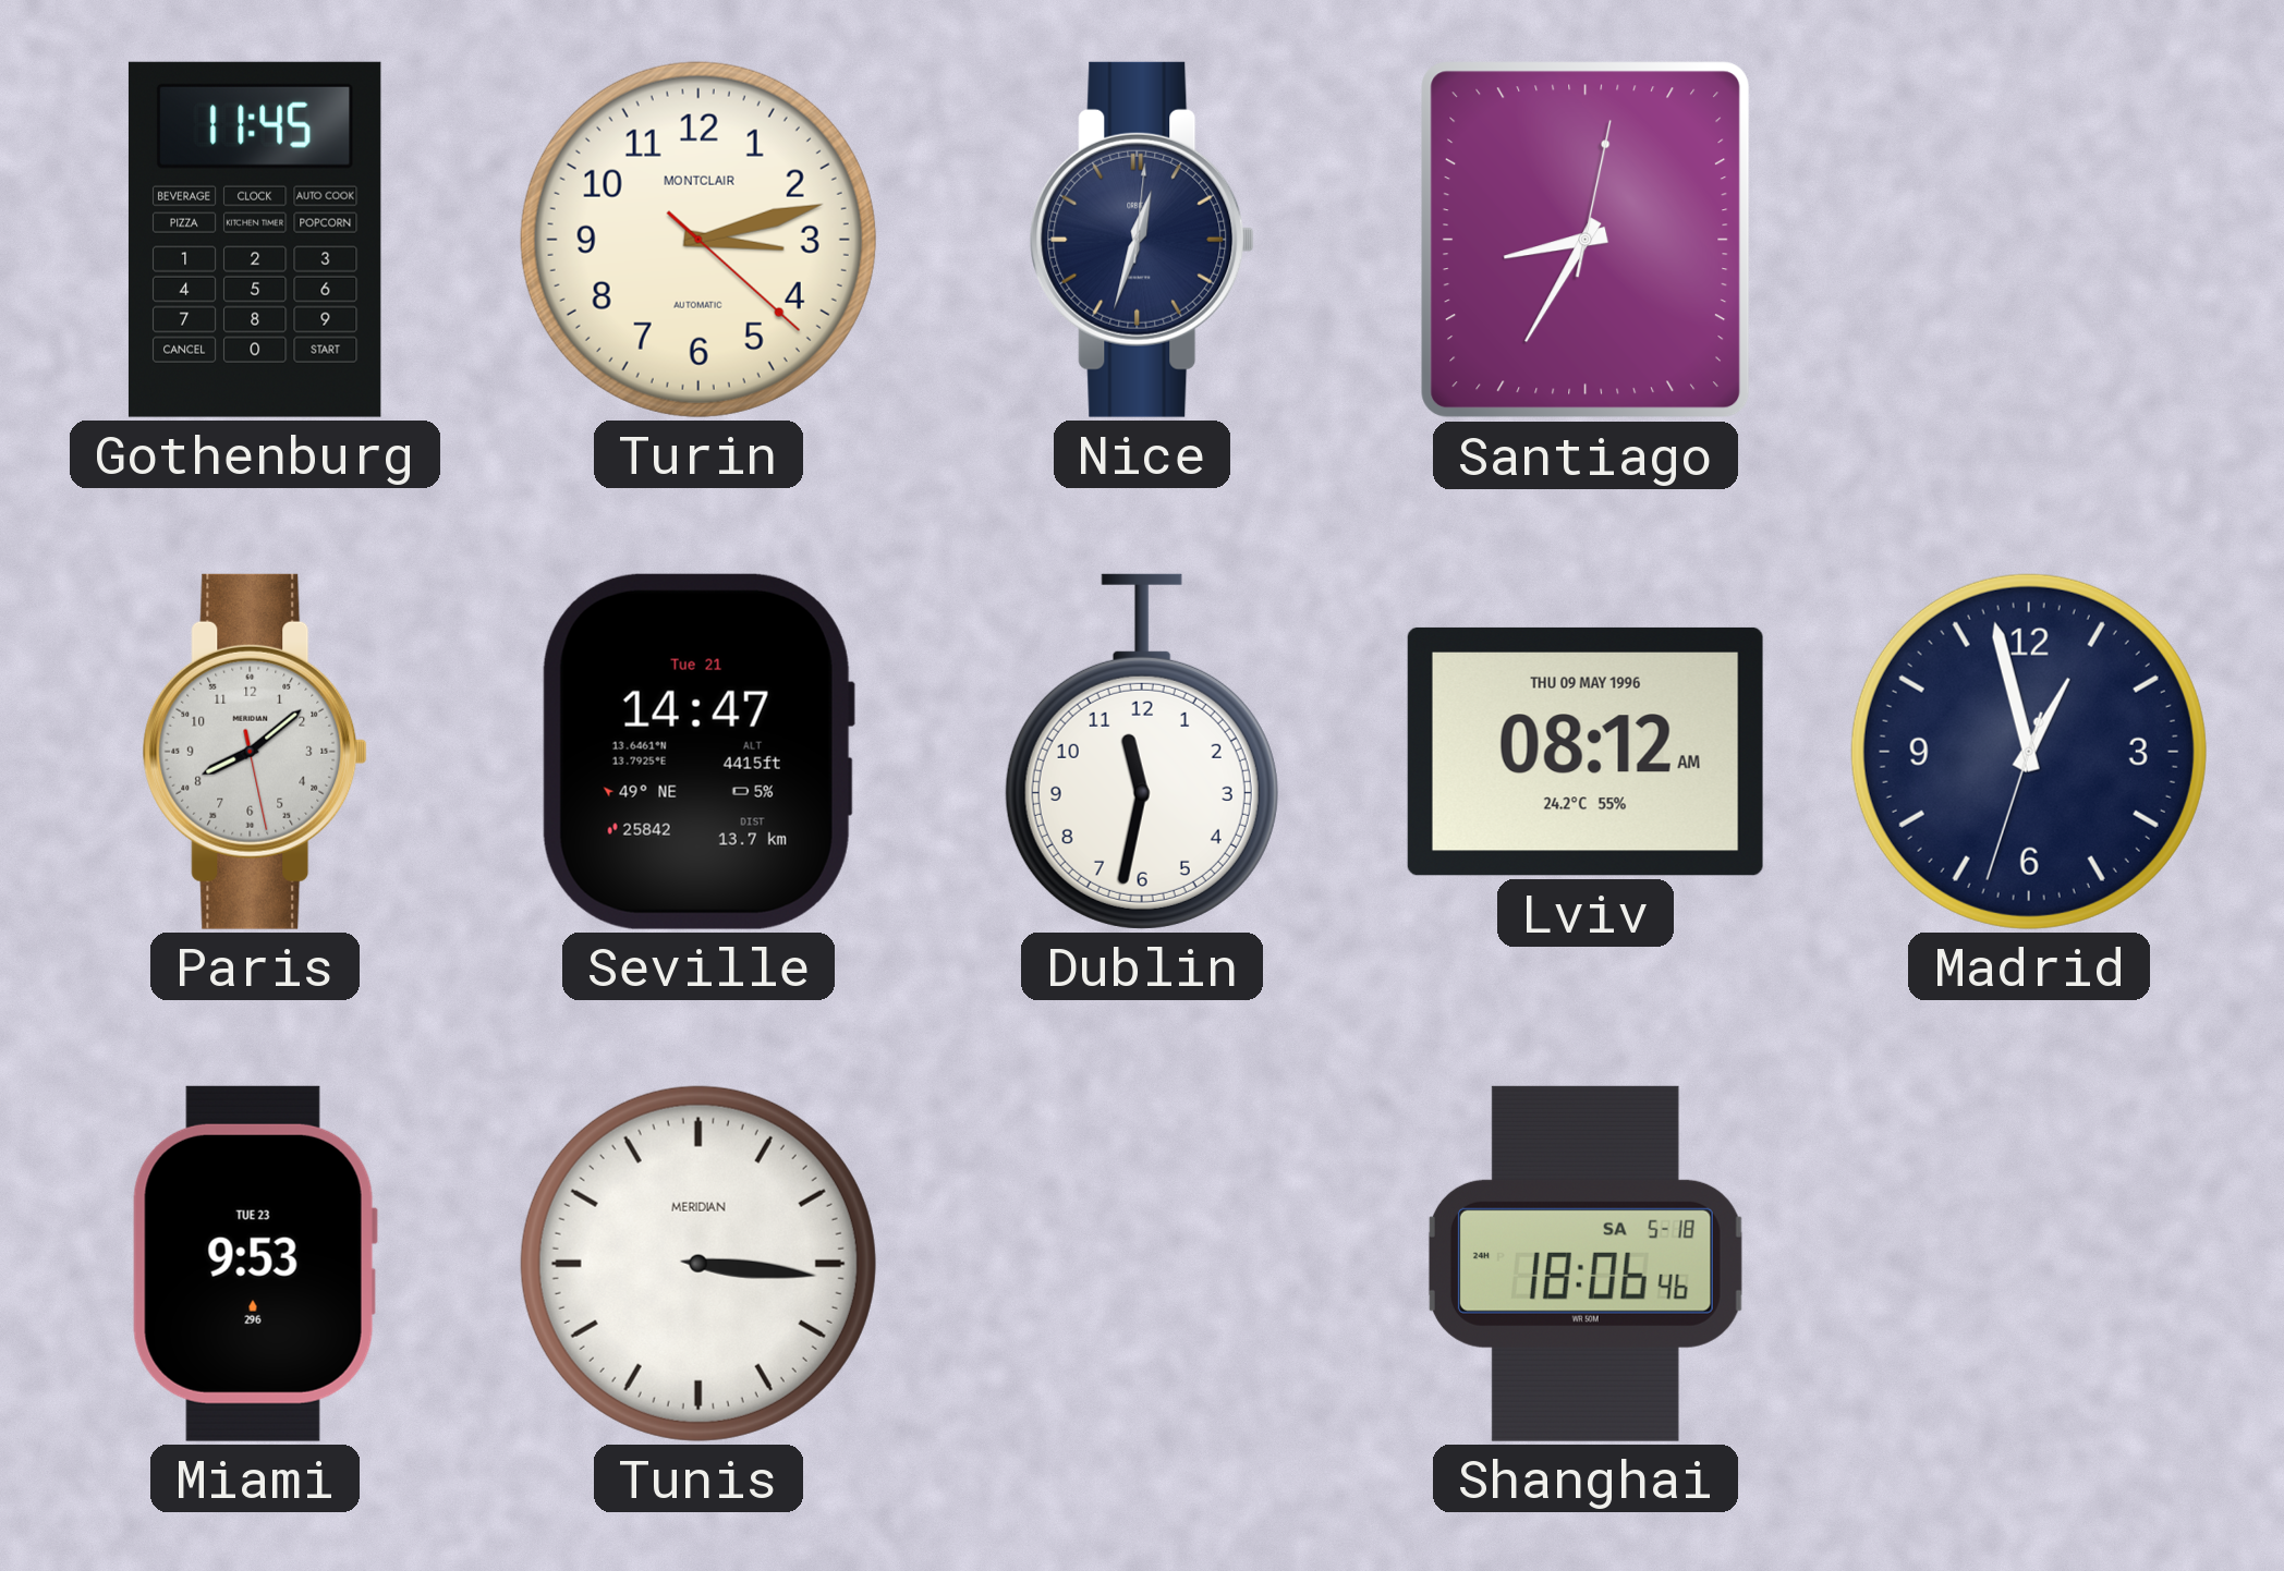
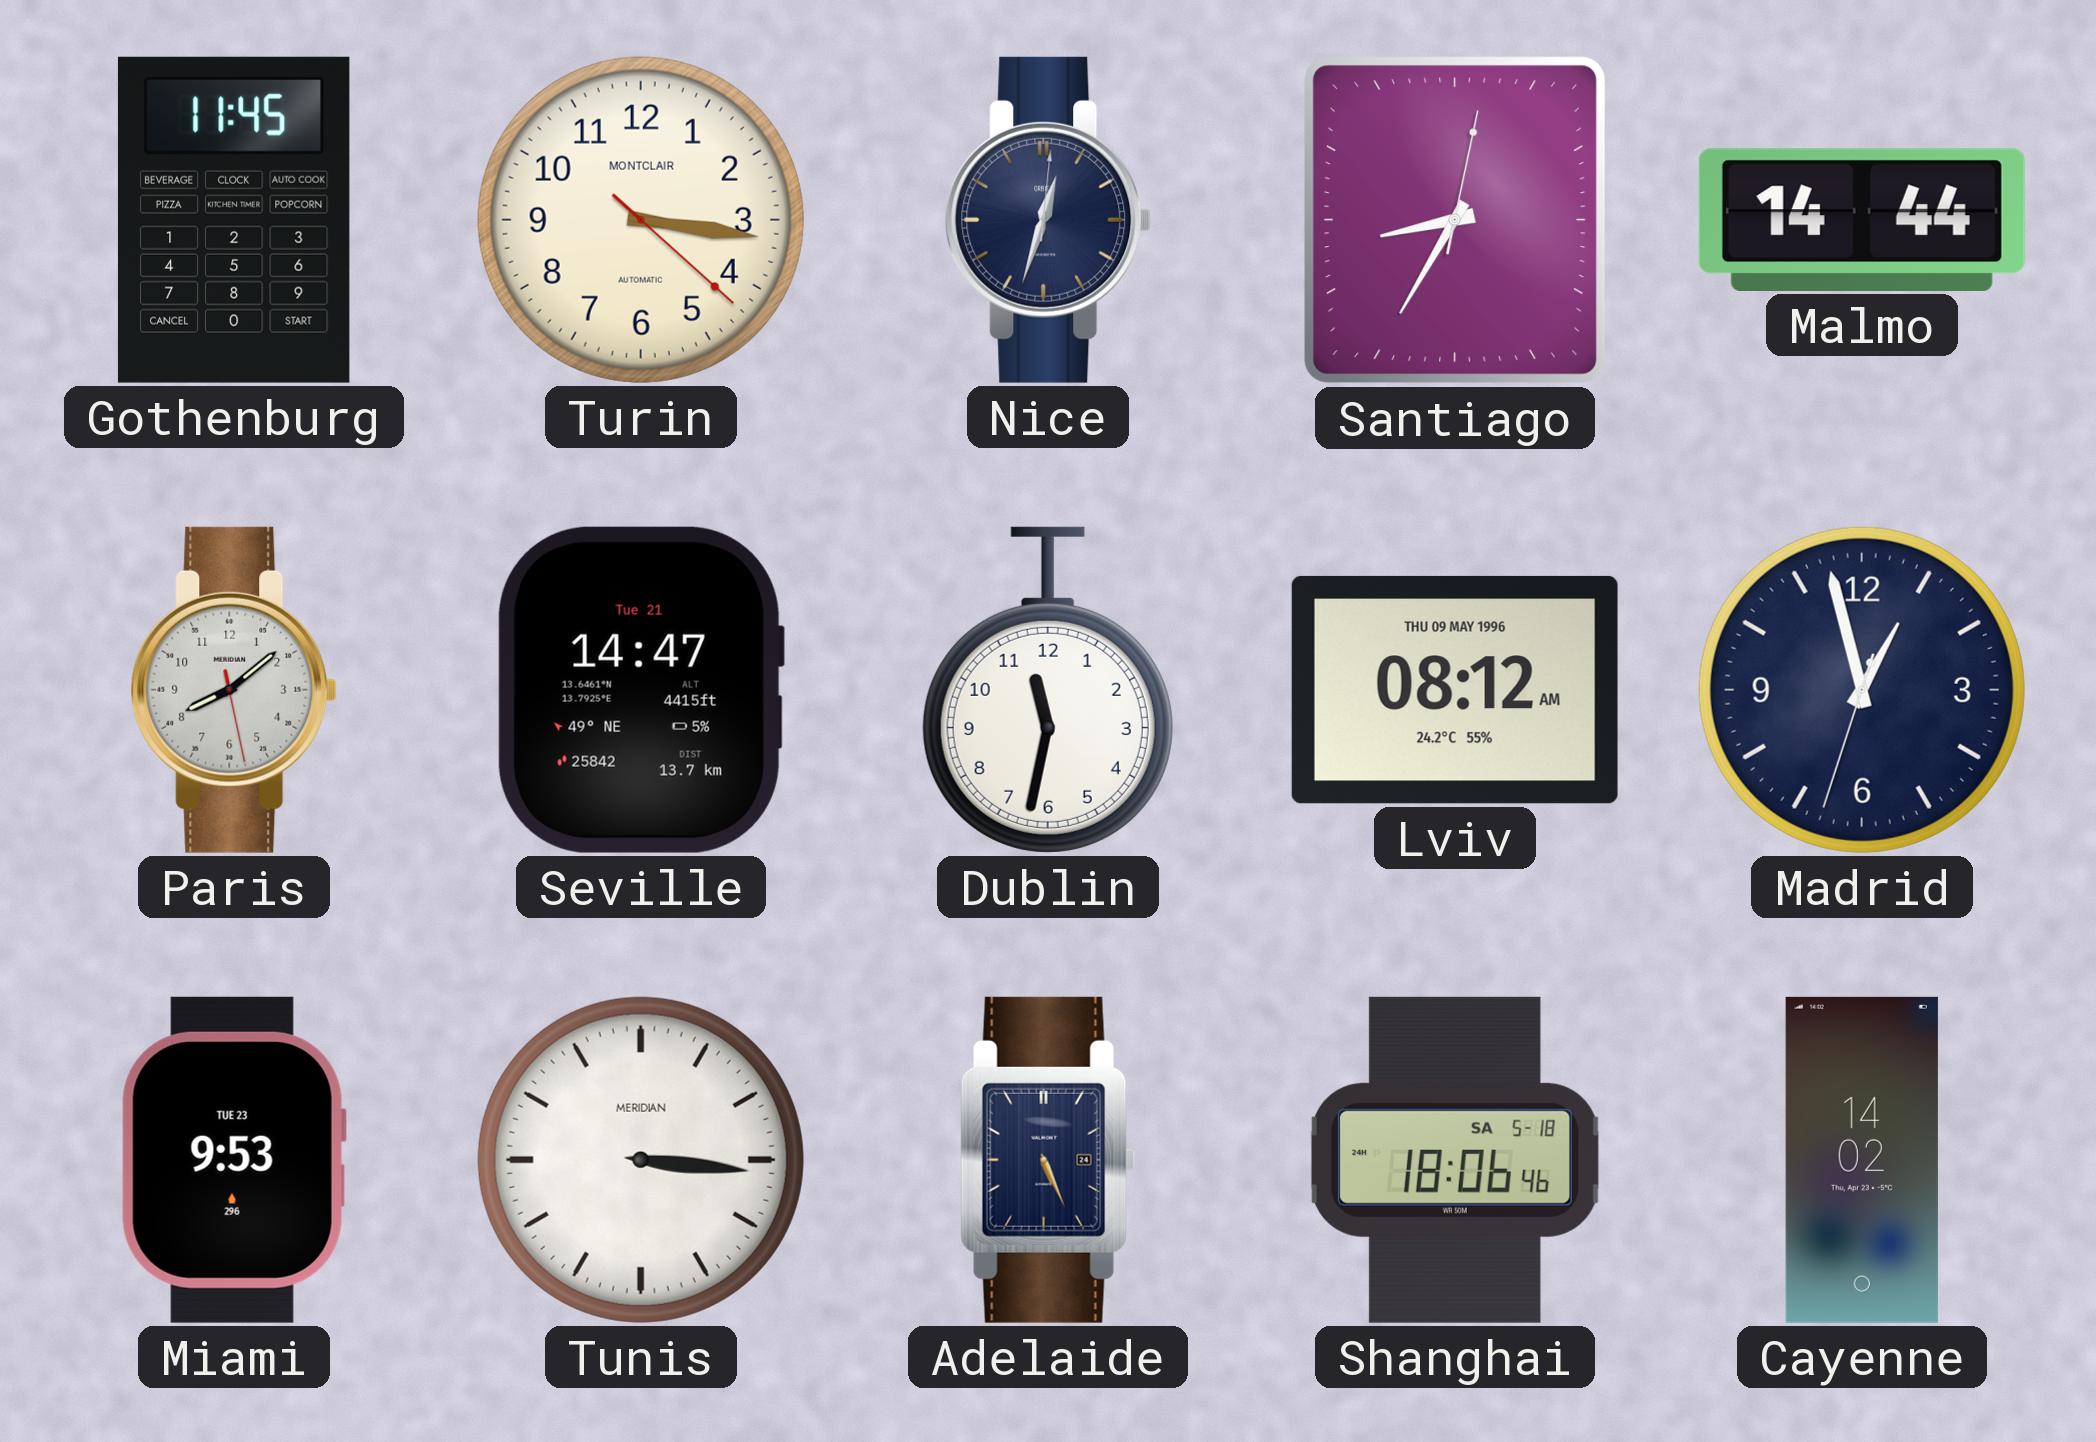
Turin: 3:12 -> 3:16 (641, 220)
Malmo: none -> 14:44 (1862, 220)
Adelaide: none -> 5:26 (1048, 1160)
Cayenne: none -> 14:02 (1862, 1160)
